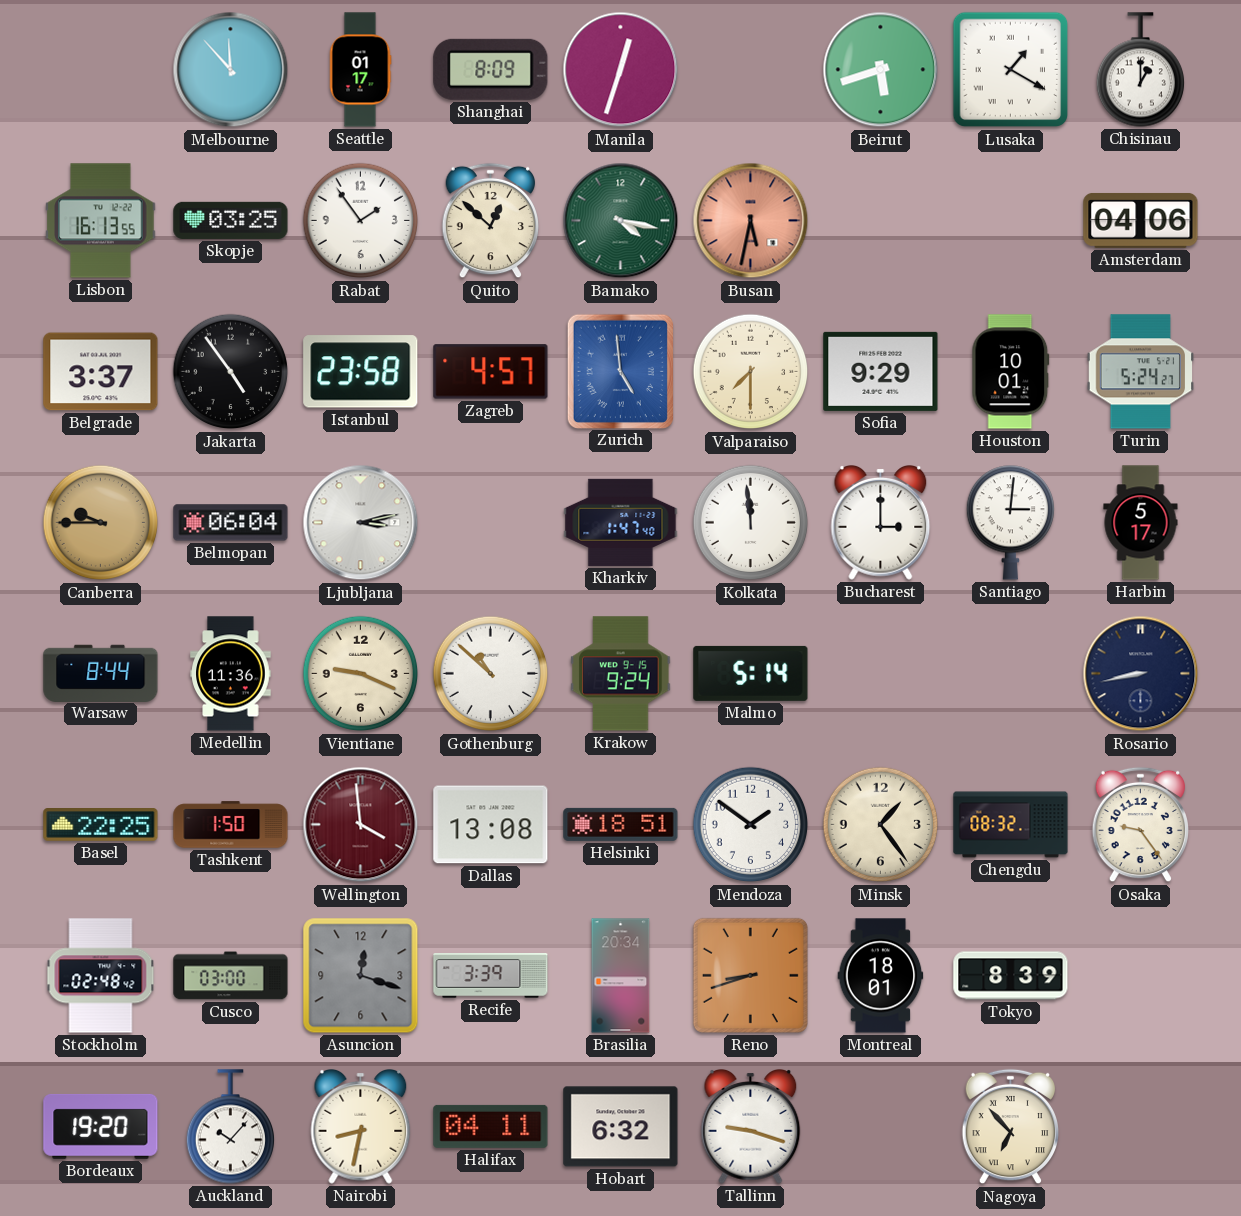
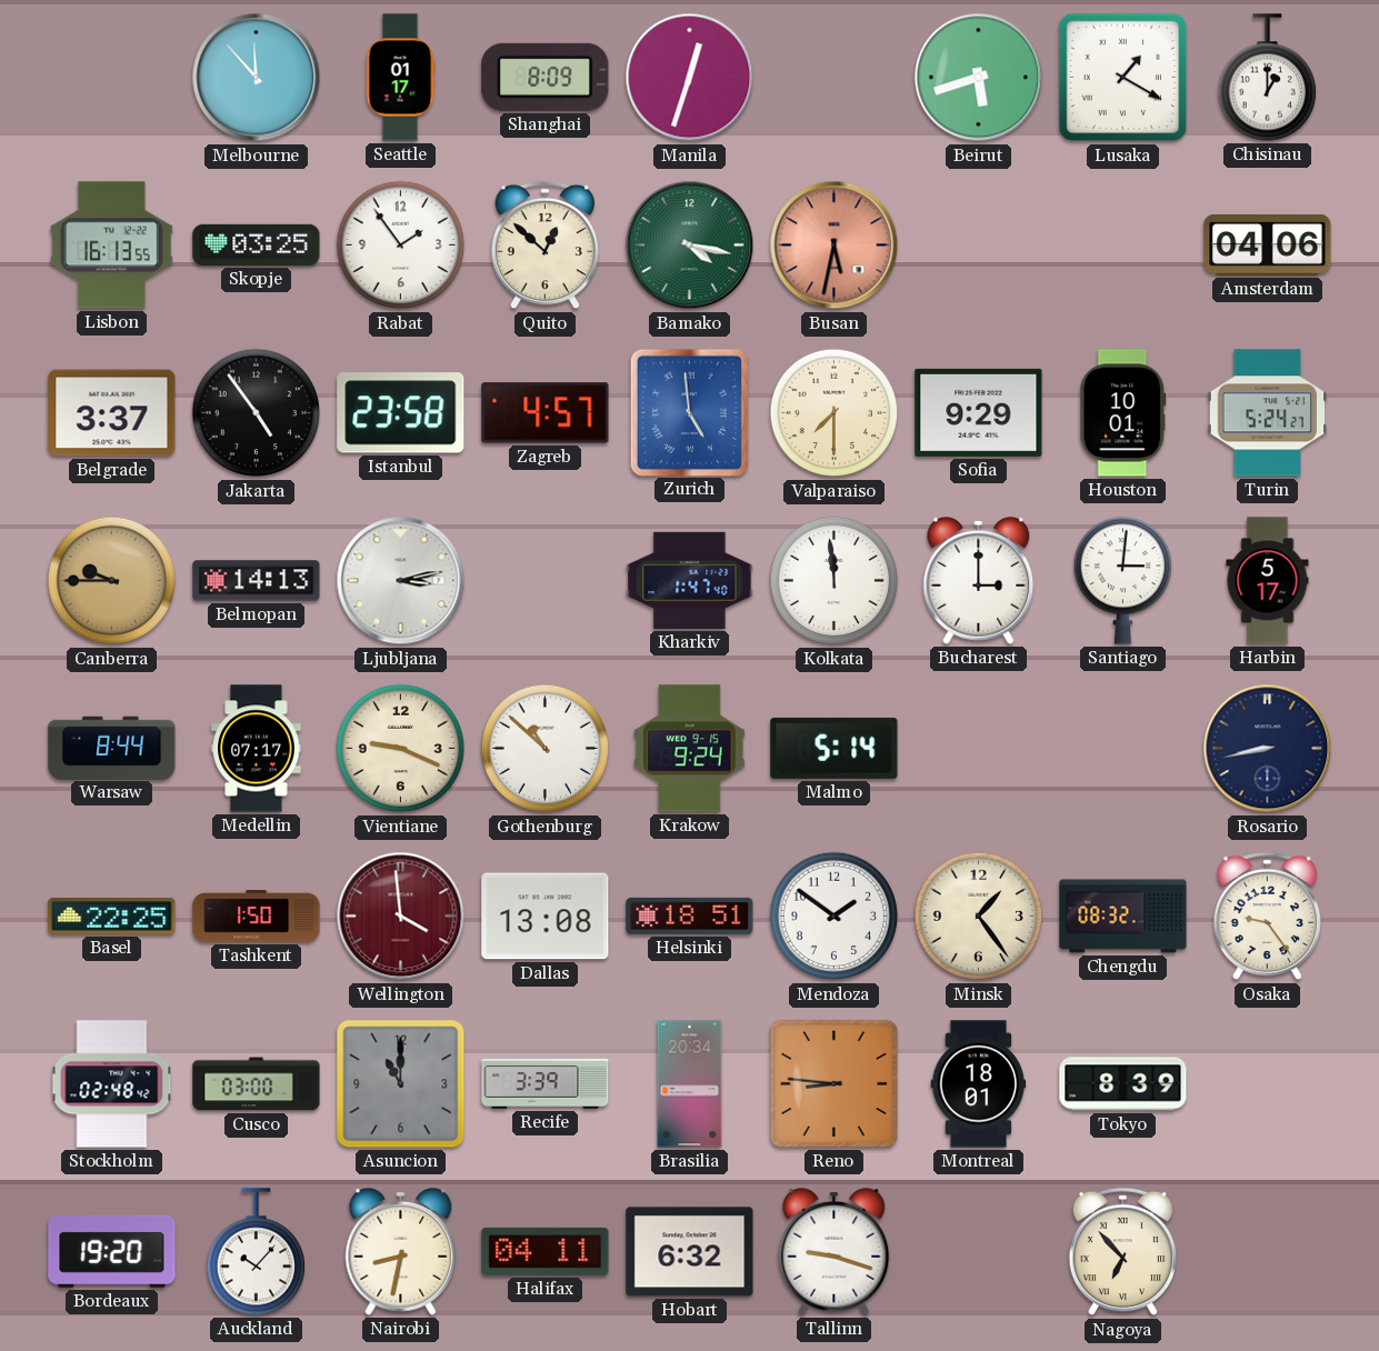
Belmopan: 06:04 -> 14:13 (257, 581)
Medellin: 11:36 -> 07:17 (257, 749)
Asuncion: 12:18 -> 11:00 (401, 1084)
Reno: 8:42 -> 8:46 (833, 1083)
